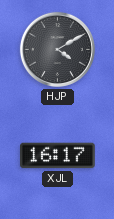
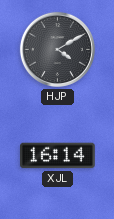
XJL: 16:17 -> 16:14 (58, 156)
